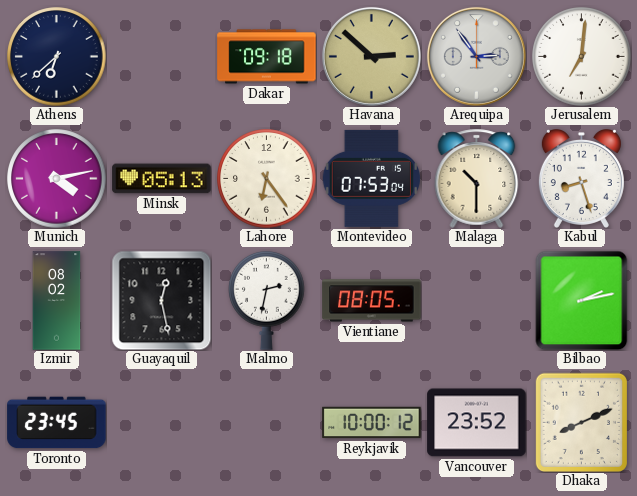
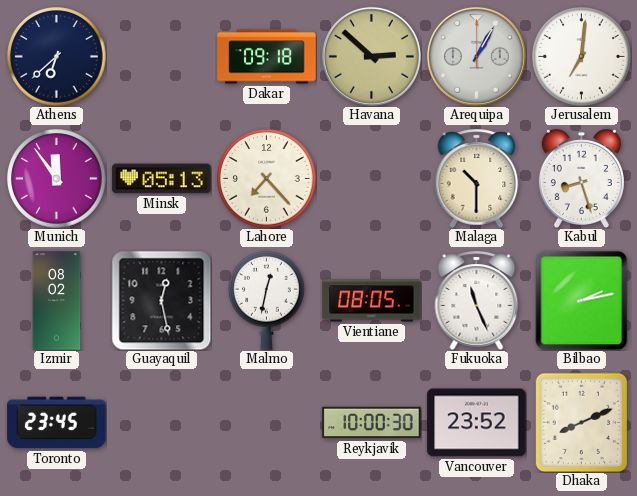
Arequipa: 2:54 -> 1:05 (476, 56)
Munich: 4:13 -> 11:54 (57, 179)
Lahore: 6:24 -> 7:23 (267, 179)
Montevideo: 07:53 -> none (371, 178)
Malmo: 2:32 -> 12:32 (267, 300)
Fukuoka: none -> 11:26 (477, 300)
Reykjavik: 10:00:12 -> 10:00:30 (372, 423)
